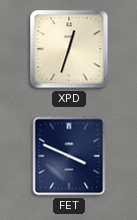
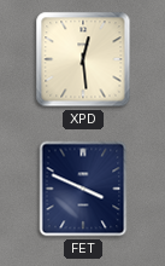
XPD: 12:33 -> 12:29 (83, 59)
